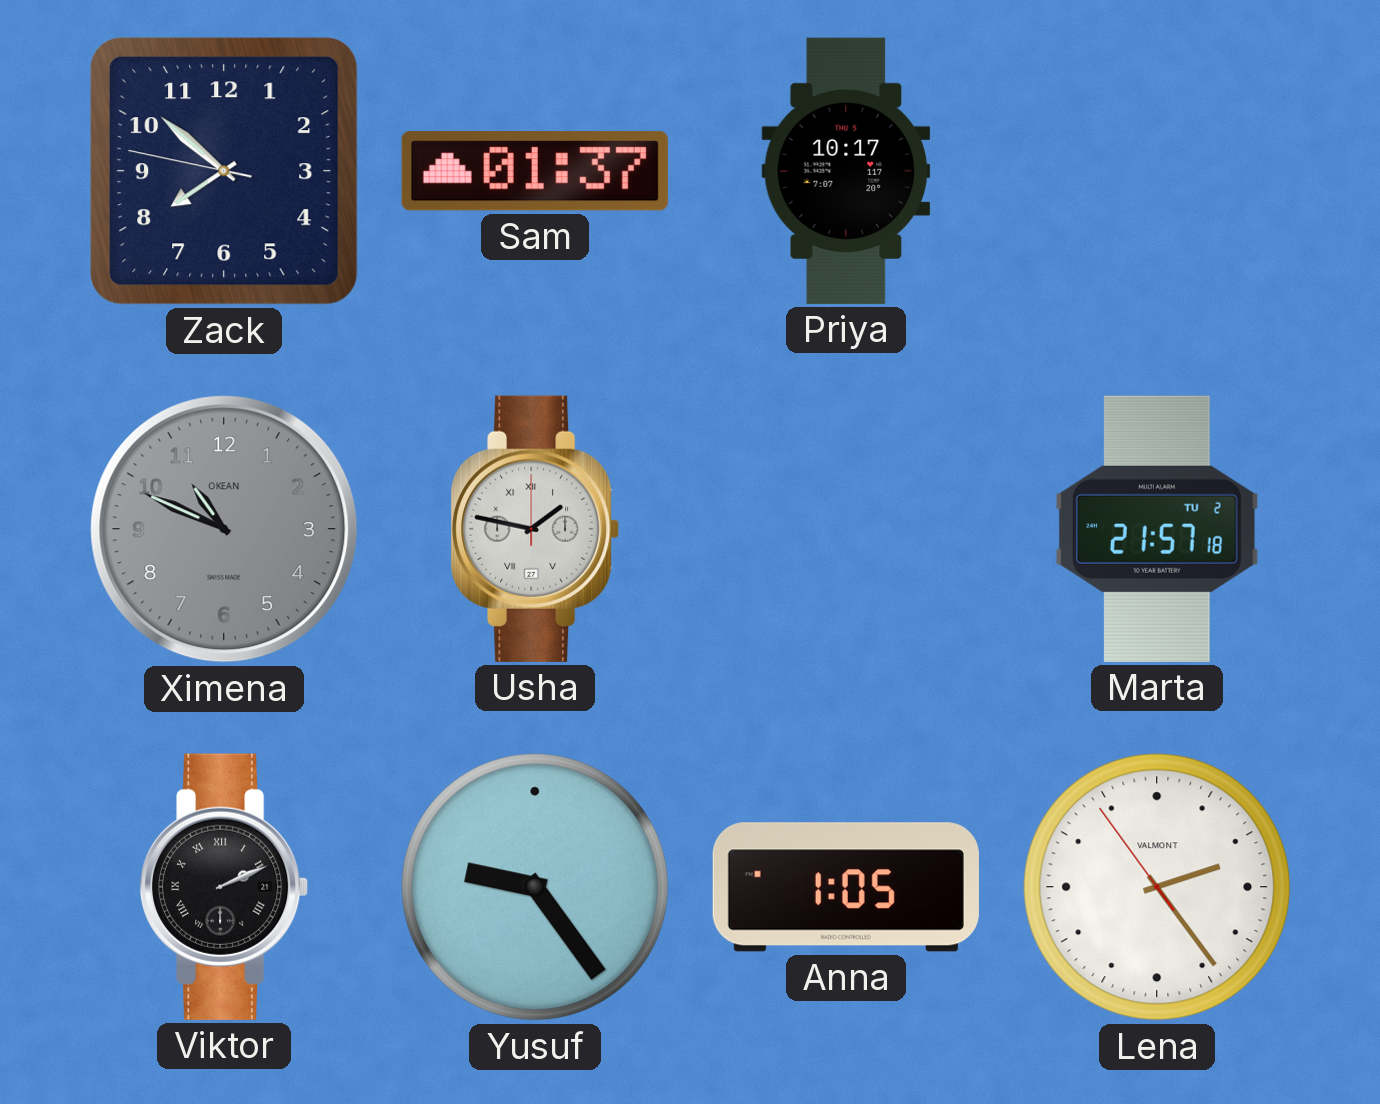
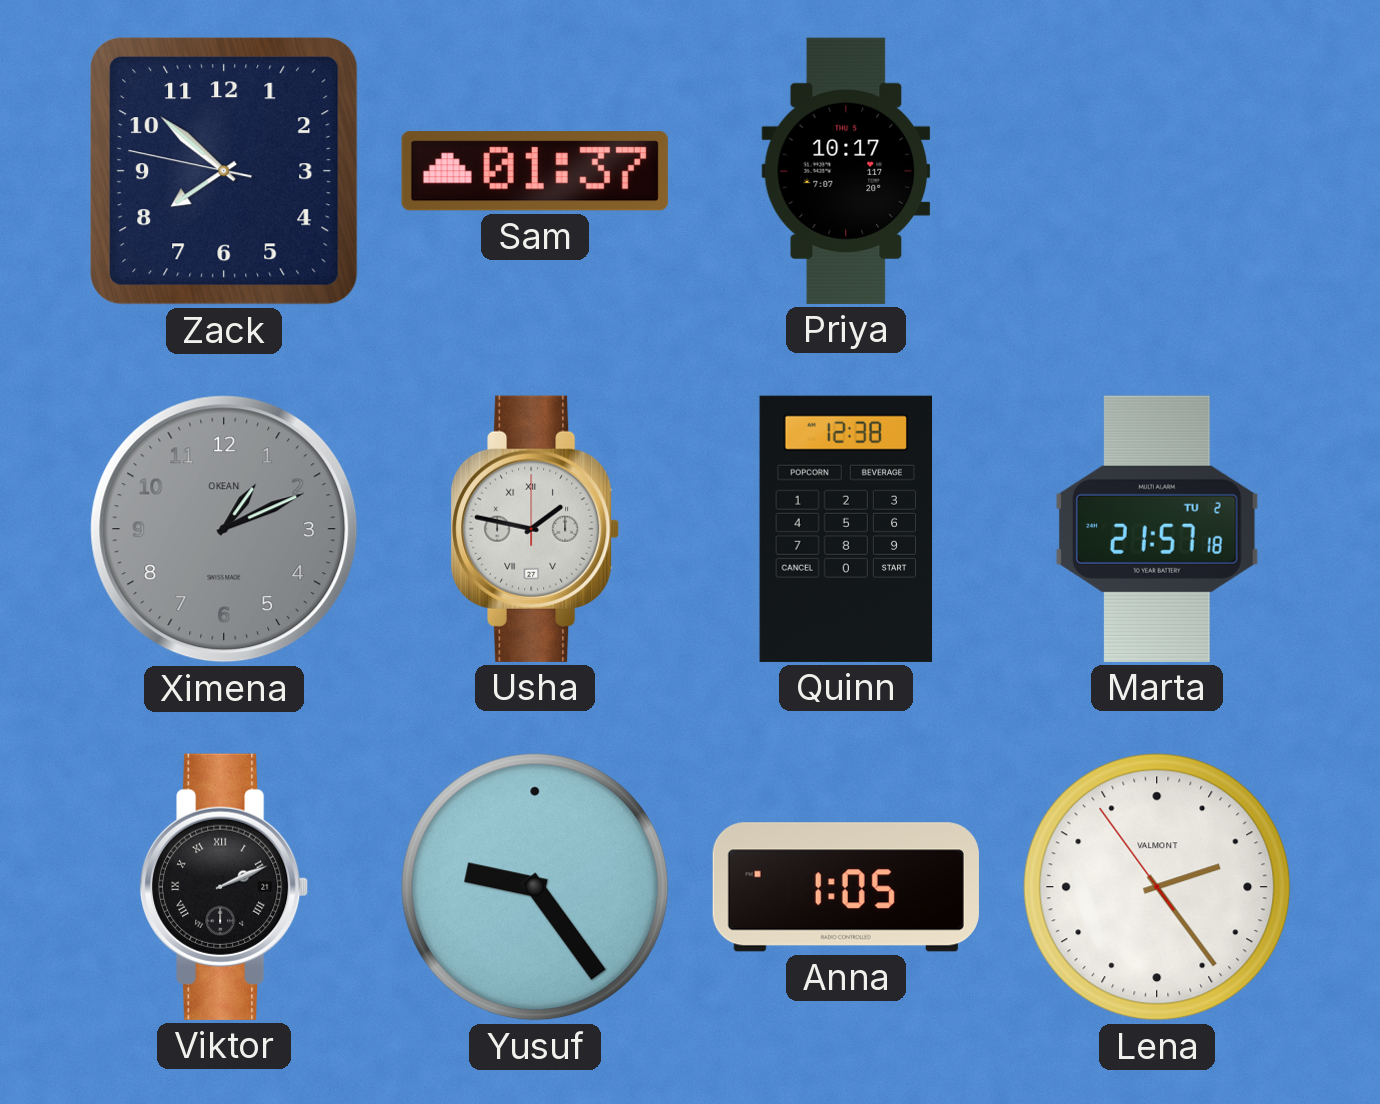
Ximena: 10:49 -> 1:11 (224, 529)
Quinn: none -> 12:38 (846, 529)
